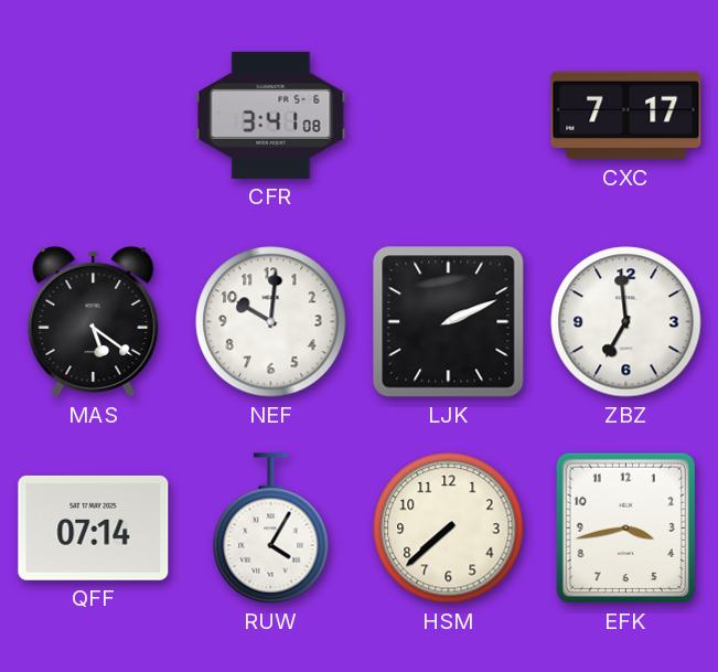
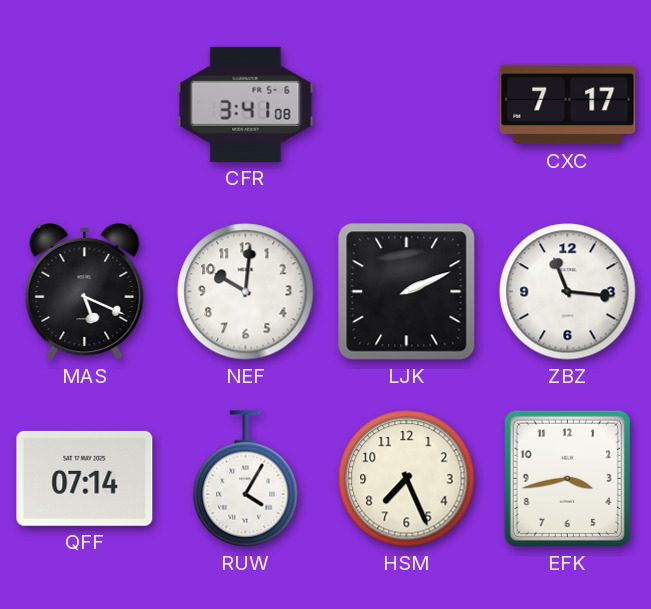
MAS: 5:21 -> 5:19 (85, 291)
ZBZ: 6:59 -> 11:16 (568, 292)
HSM: 7:38 -> 7:26 (407, 479)
